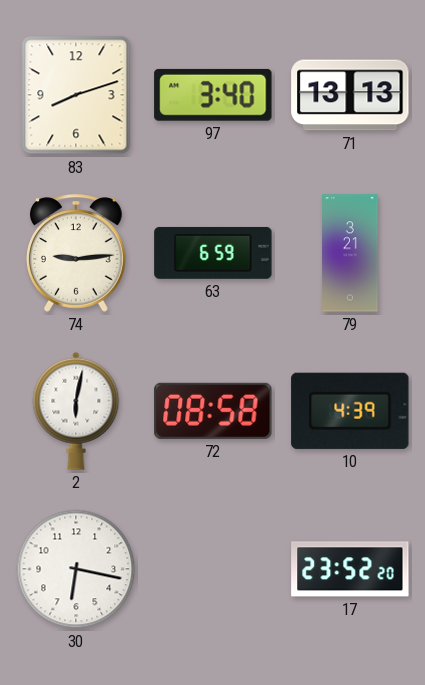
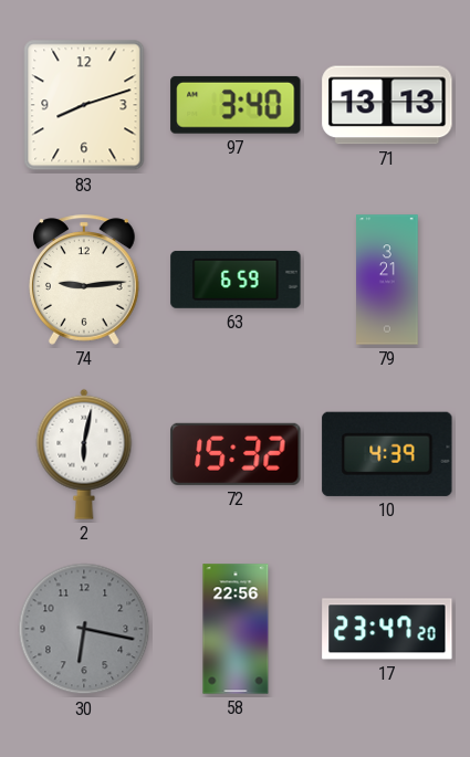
72: 08:58 -> 15:32 (236, 454)
30 dial: white -> grey (84, 629)
58: none -> 22:56 (236, 629)
17: 23:52 -> 23:47 (387, 629)
